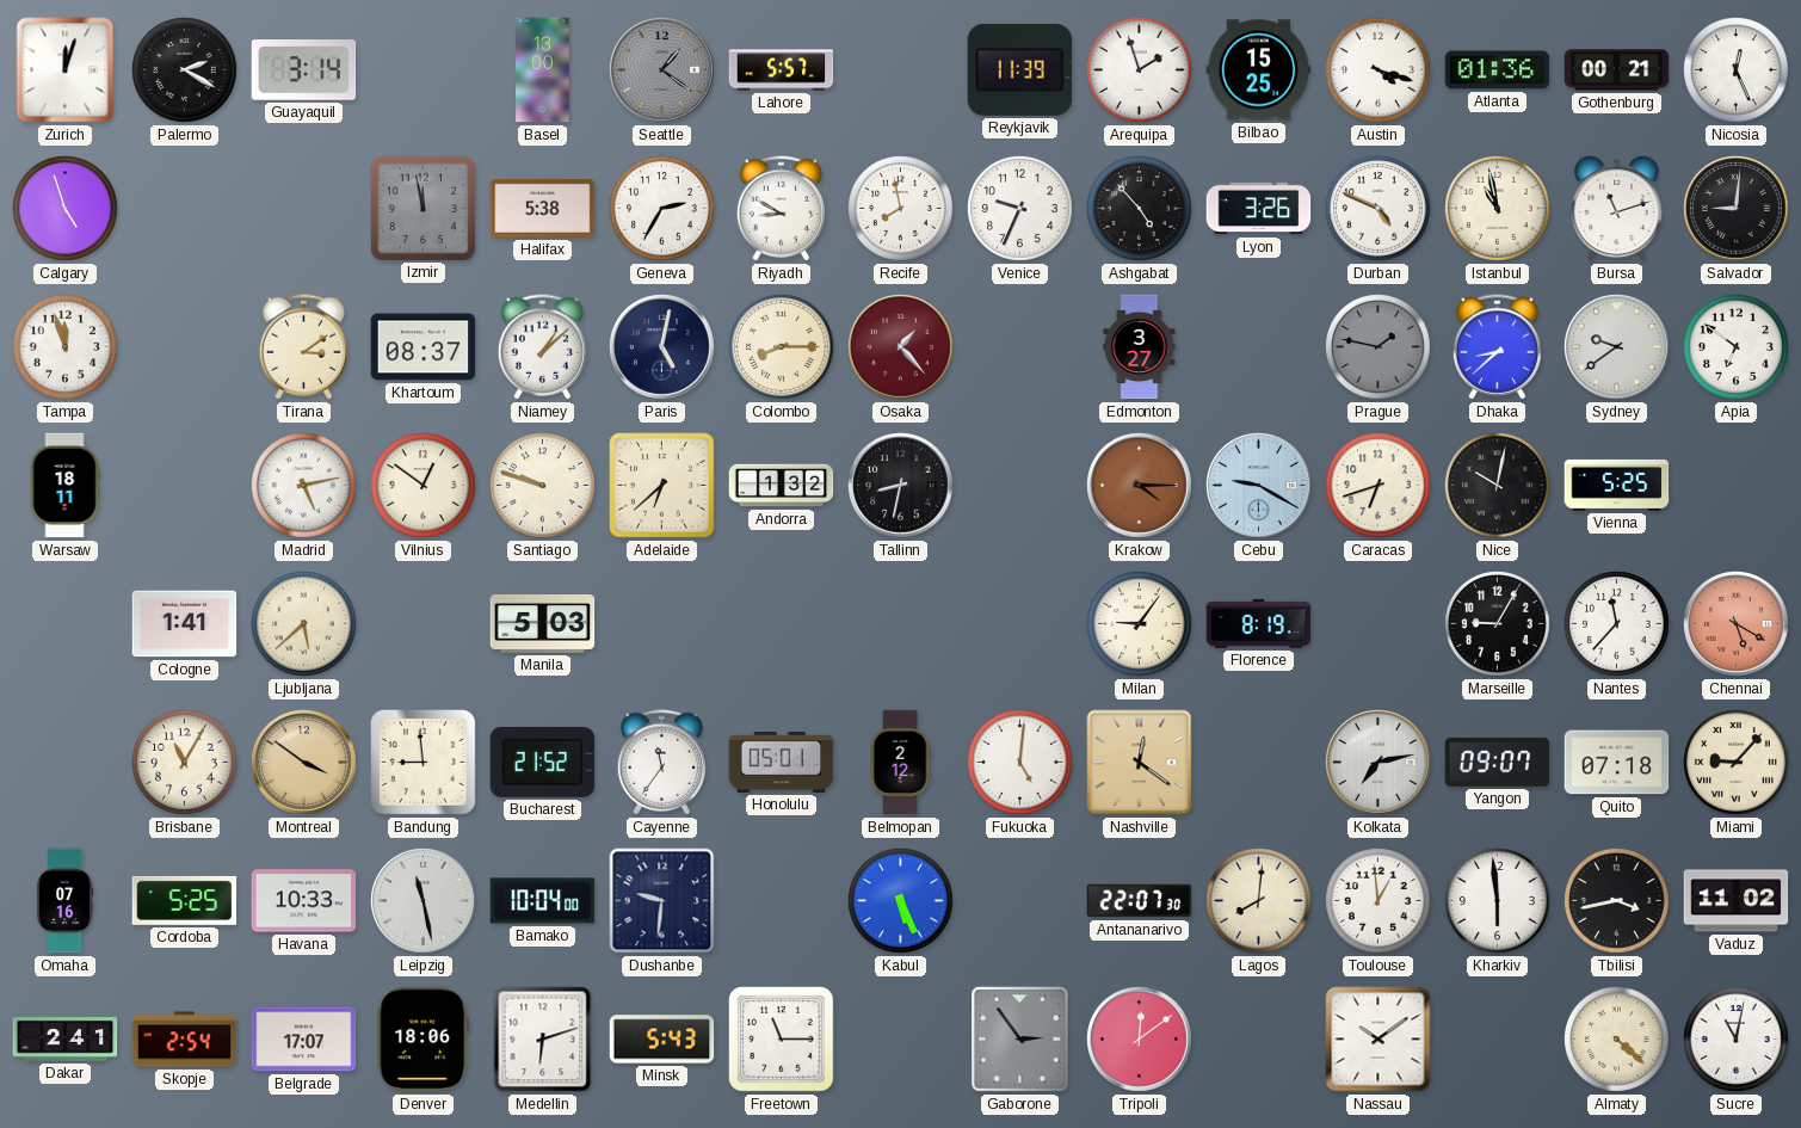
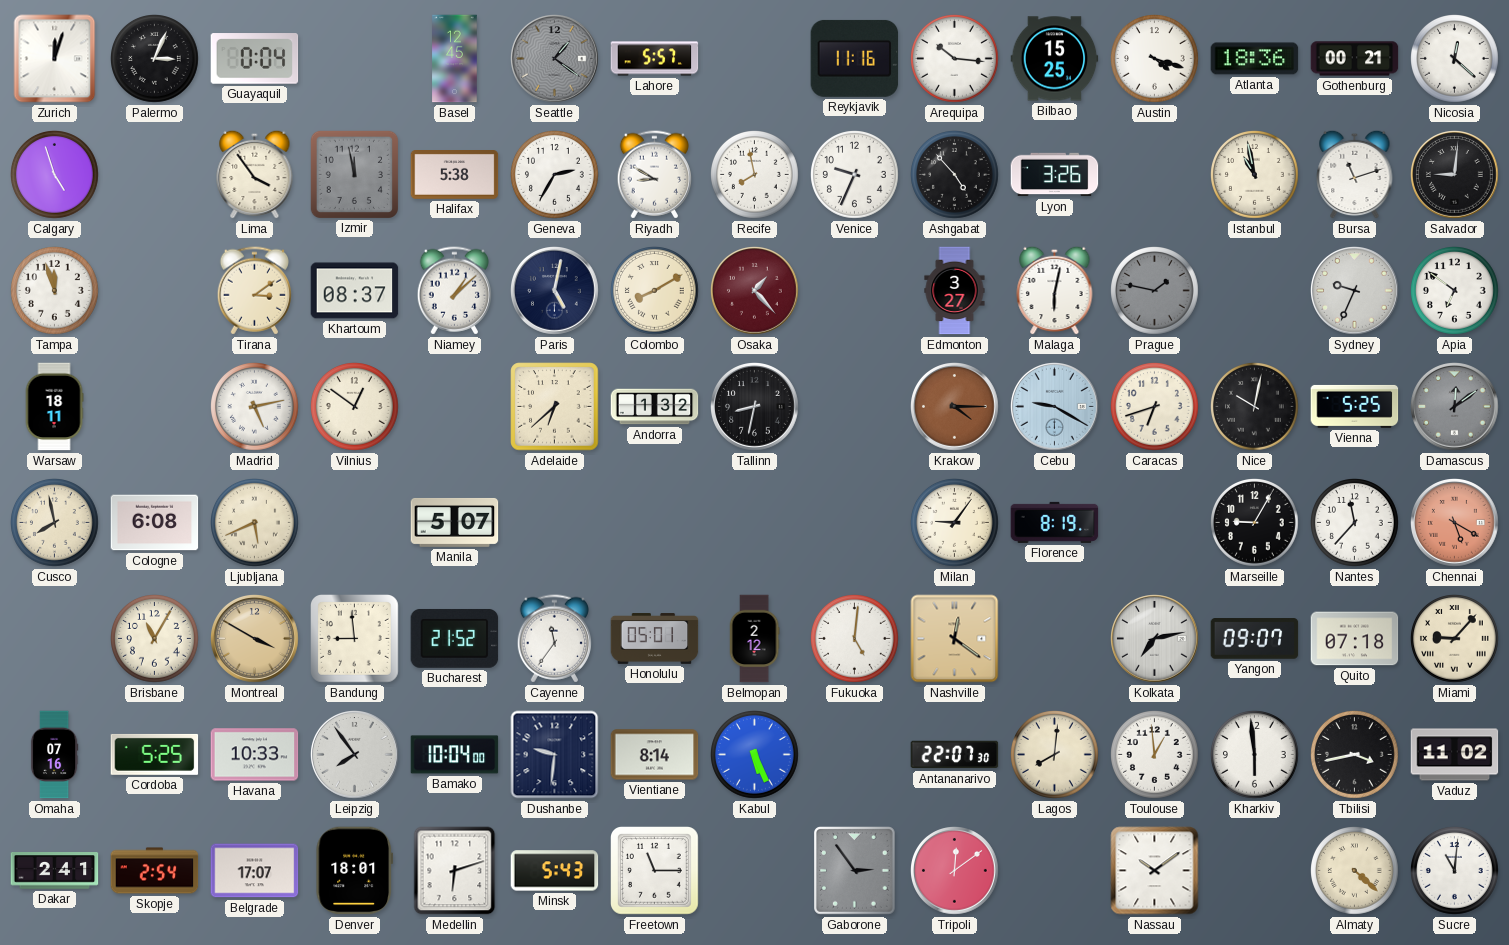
Palermo: 2:20 -> 3:04 (155, 59)
Guayaquil: 3:14 -> 0:04 (255, 59)
Basel: 13:00 -> 12:45 (455, 59)
Reykjavik: 11:39 -> 11:16 (855, 58)
Arequipa: 1:57 -> 10:16 (955, 59)
Atlanta: 01:36 -> 18:36 (1255, 59)
Nicosia: 12:26 -> 12:22 (1455, 59)
Lima: none -> 3:54 (255, 174)
Durban: 4:49 -> none (1378, 209)
Colombo: 8:15 -> 8:10 (655, 291)
Malaga: none -> 6:02 (1055, 290)
Dhaka: 8:38 -> none (1497, 347)
Sydney: 9:39 -> 9:34 (1355, 291)
Santiago: 9:48 -> none (543, 486)
Damascus: none -> 12:09 (1455, 407)
Cusco: none -> 7:58 (55, 523)
Cologne: 1:41 -> 6:08 (155, 523)
Ljubljana: 5:38 -> 5:41 (255, 523)
Manila: 5:03 -> 5:07 (455, 522)
Montreal: 3:51 -> 3:50 (255, 639)
Leipzig: 11:28 -> 7:54 (355, 755)
Vientiane: none -> 8:14 (655, 755)
Denver: 18:06 -> 18:01 (355, 871)
Sucre: 11:02 -> 11:01 (1455, 871)
